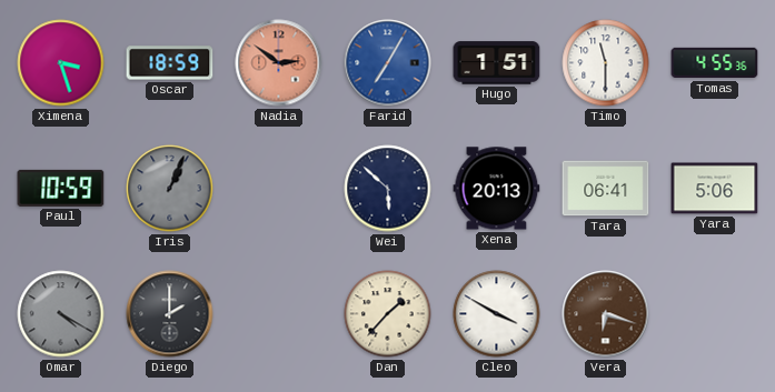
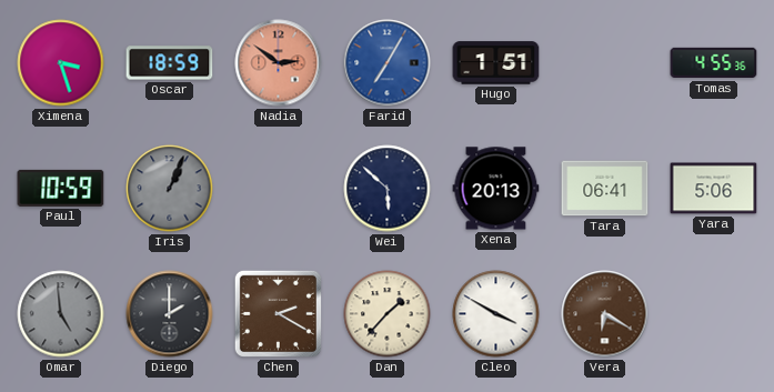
Timo: 11:30 -> none (606, 63)
Omar: 4:20 -> 4:59 (61, 314)
Chen: none -> 2:20 (278, 313)
Vera: 6:18 -> 6:20 (605, 314)
